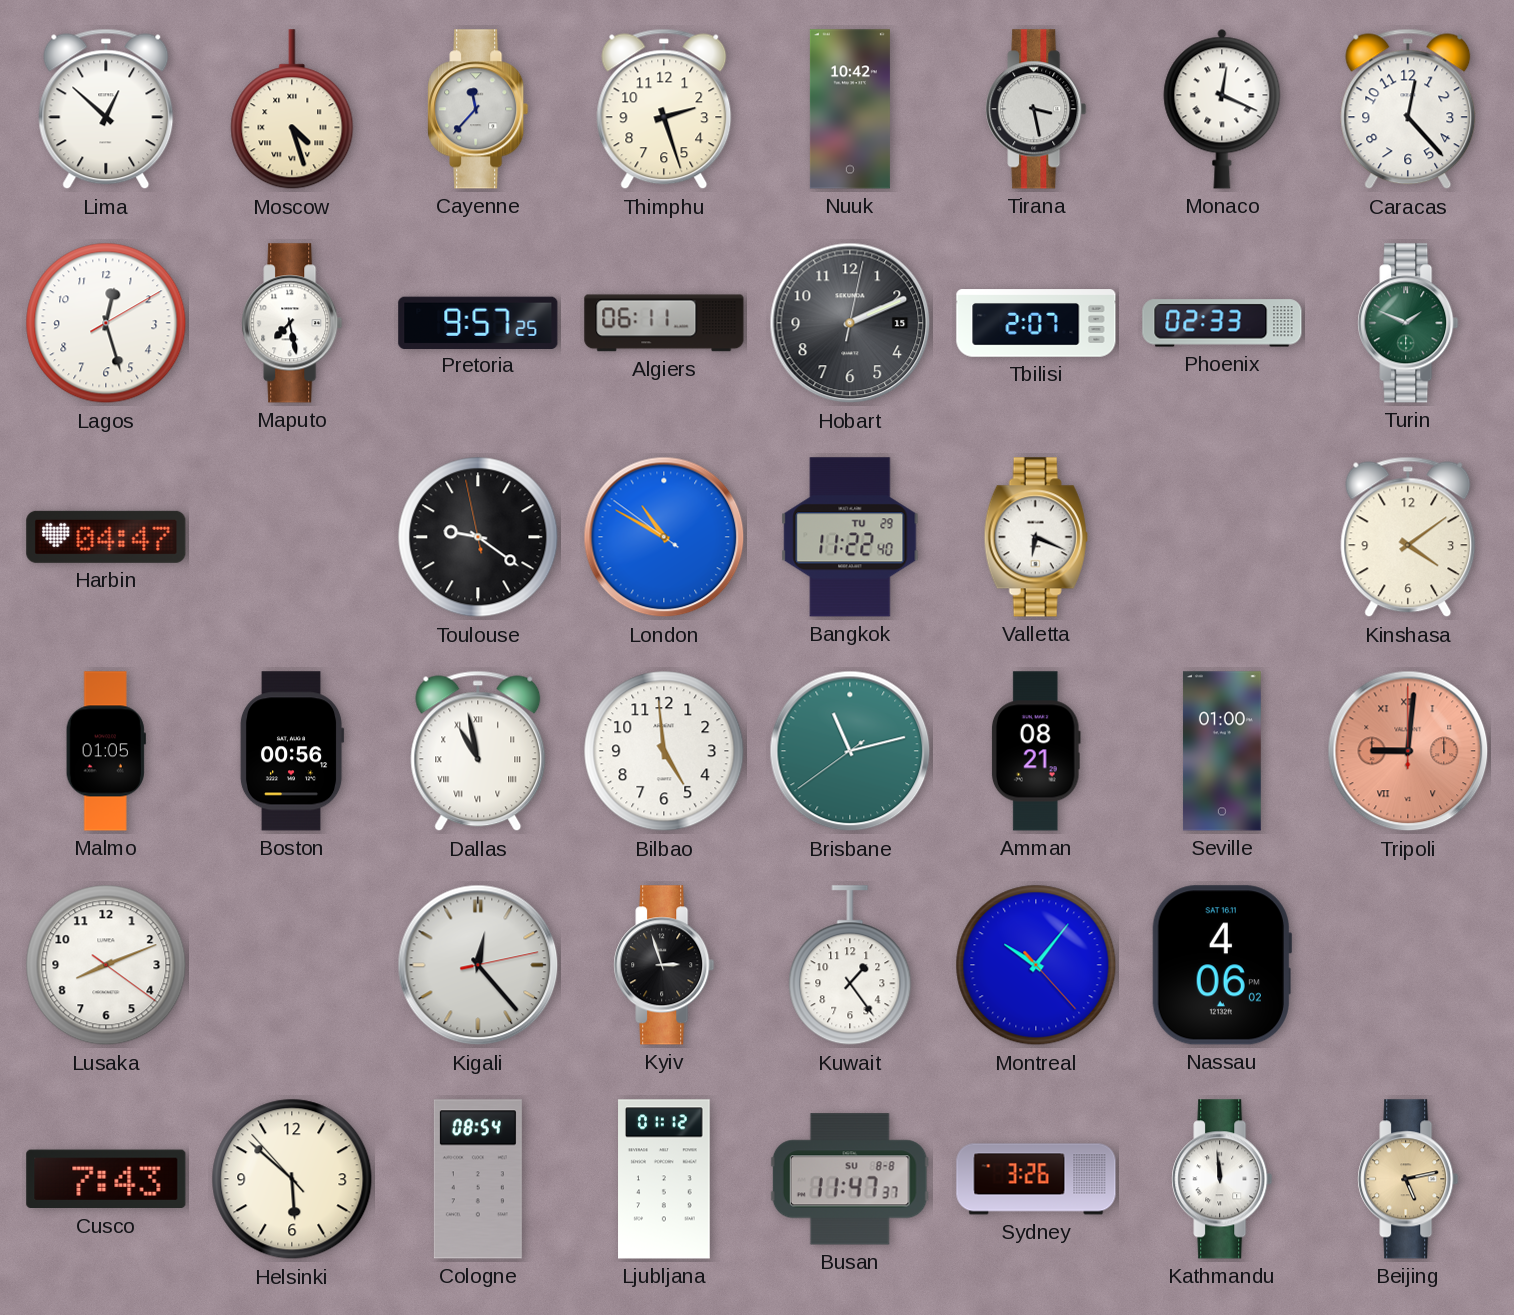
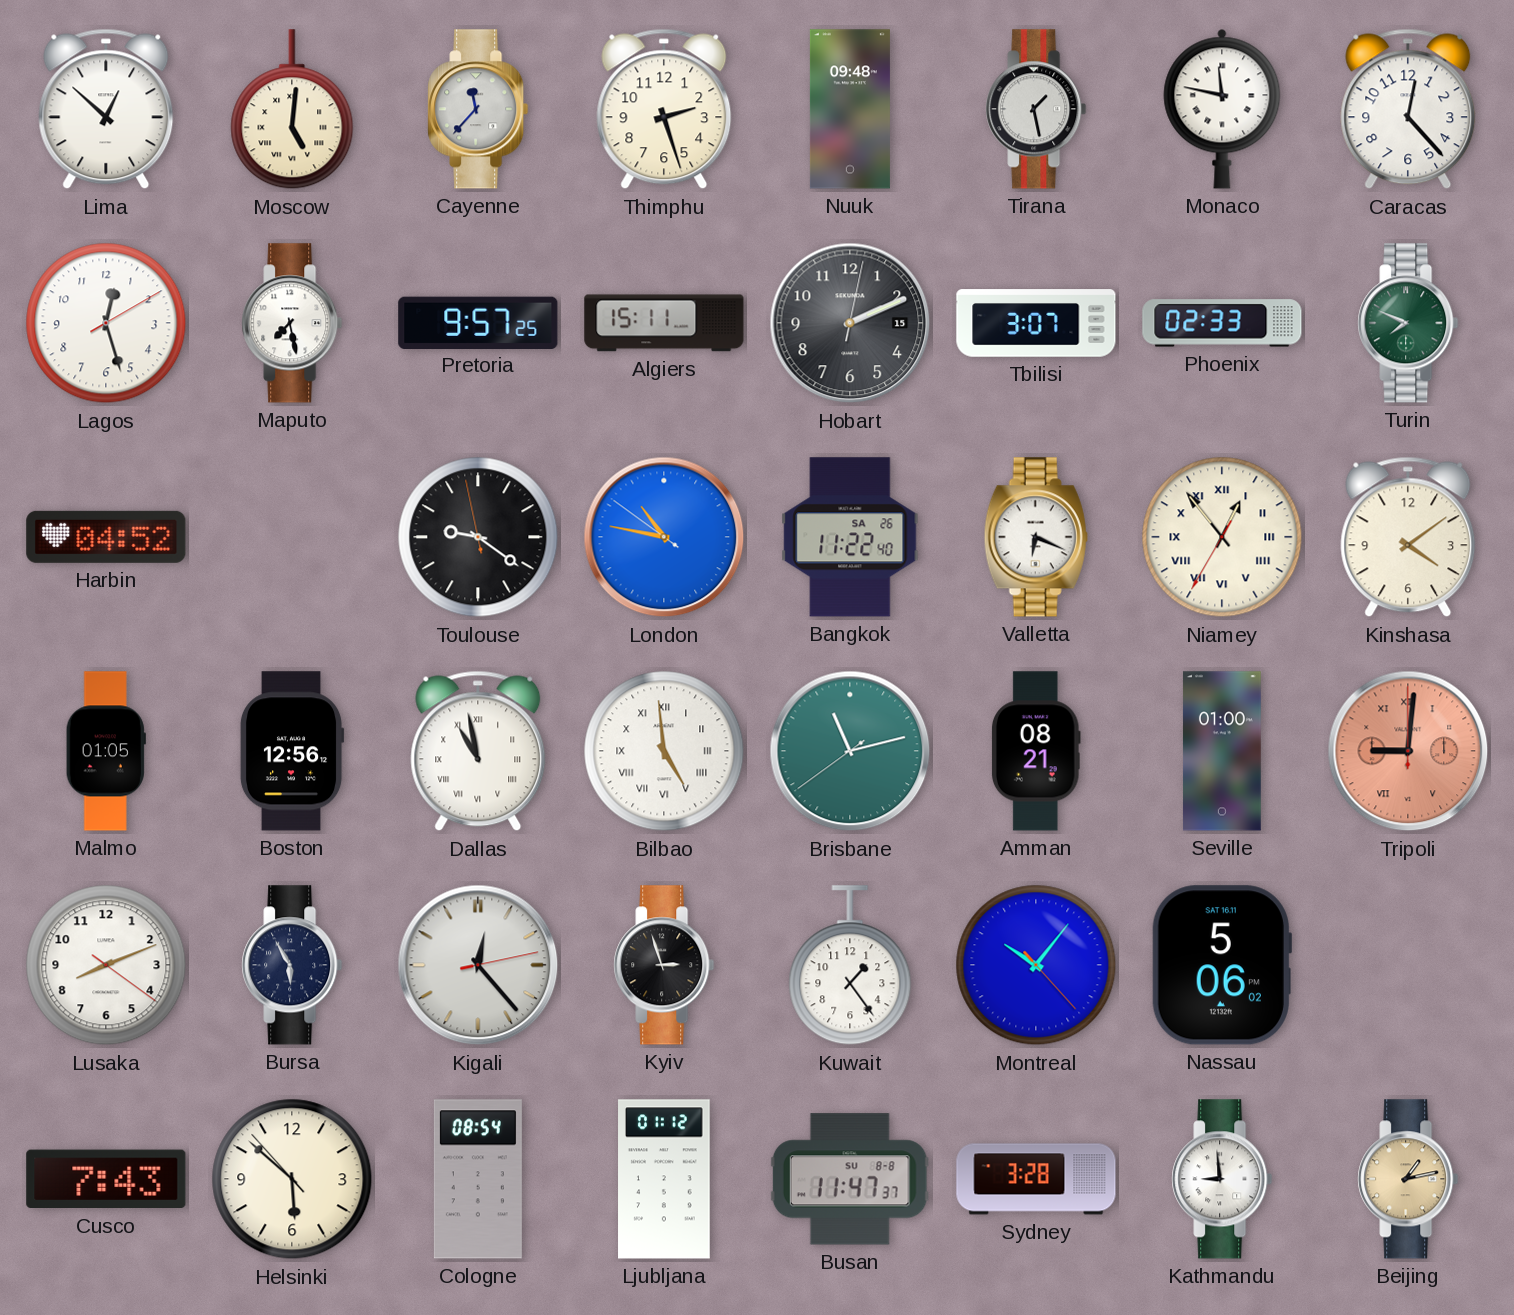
Moscow: 4:27 -> 5:01 (292, 110)
Nuuk: 10:42 -> 09:48 (850, 109)
Tirana: 3:28 -> 1:28 (1036, 109)
Monaco: 12:19 -> 11:47 (1222, 109)
Algiers: 06:11 -> 15:11 (664, 323)
Tbilisi: 2:07 -> 3:07 (1036, 323)
Turin: 1:49 -> 7:49 (1408, 323)
Harbin: 04:47 -> 04:52 (106, 537)
London: 10:49 -> 10:46 (664, 537)
Bangkok date: TU 29 -> SA 26 (850, 537)
Niamey: none -> 12:53 (1222, 537)
Boston: 00:56 -> 12:56 (292, 751)
Bilbao numerals: Arabic -> Roman (664, 751)
Bursa: none -> 5:55 (292, 965)
Nassau: 4:06 -> 5:06 (1222, 965)
Sydney: 3:26 -> 3:28 (1036, 1179)
Kathmandu: 11:59 -> 8:59 (1222, 1179)
Beijing: 5:13 -> 1:13 (1408, 1179)
